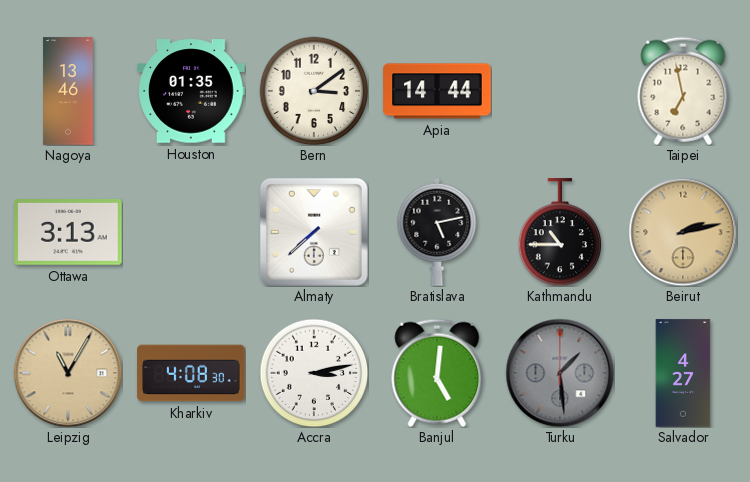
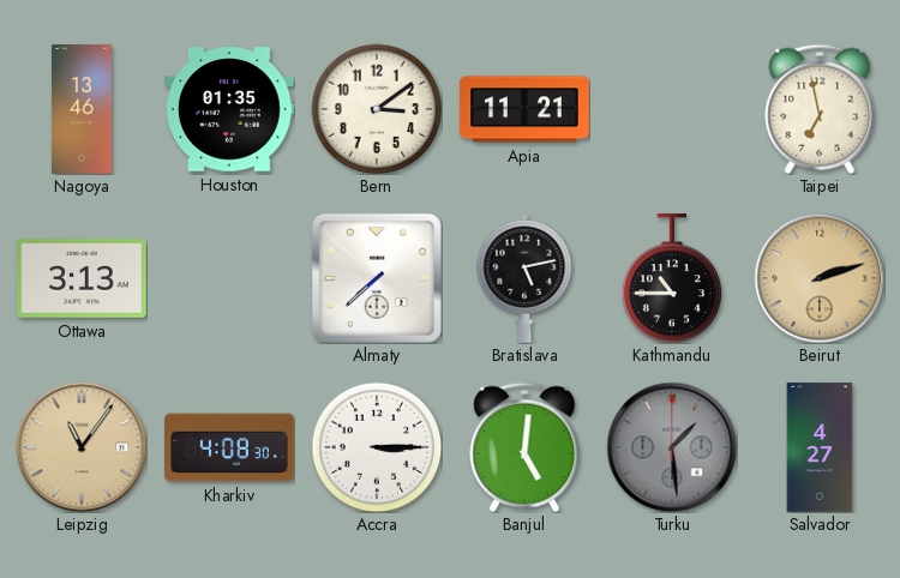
Apia: 14:44 -> 11:21 (524, 109)
Beirut: 2:13 -> 2:12 (820, 278)
Leipzig: 11:05 -> 11:06 (82, 447)
Accra: 3:13 -> 3:15 (377, 447)
